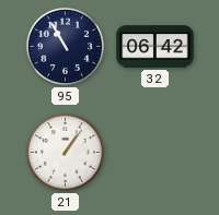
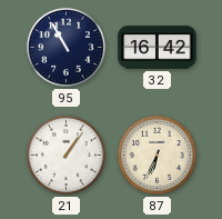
32: 06:42 -> 16:42 (158, 48)
87: none -> 6:34 (157, 155)
